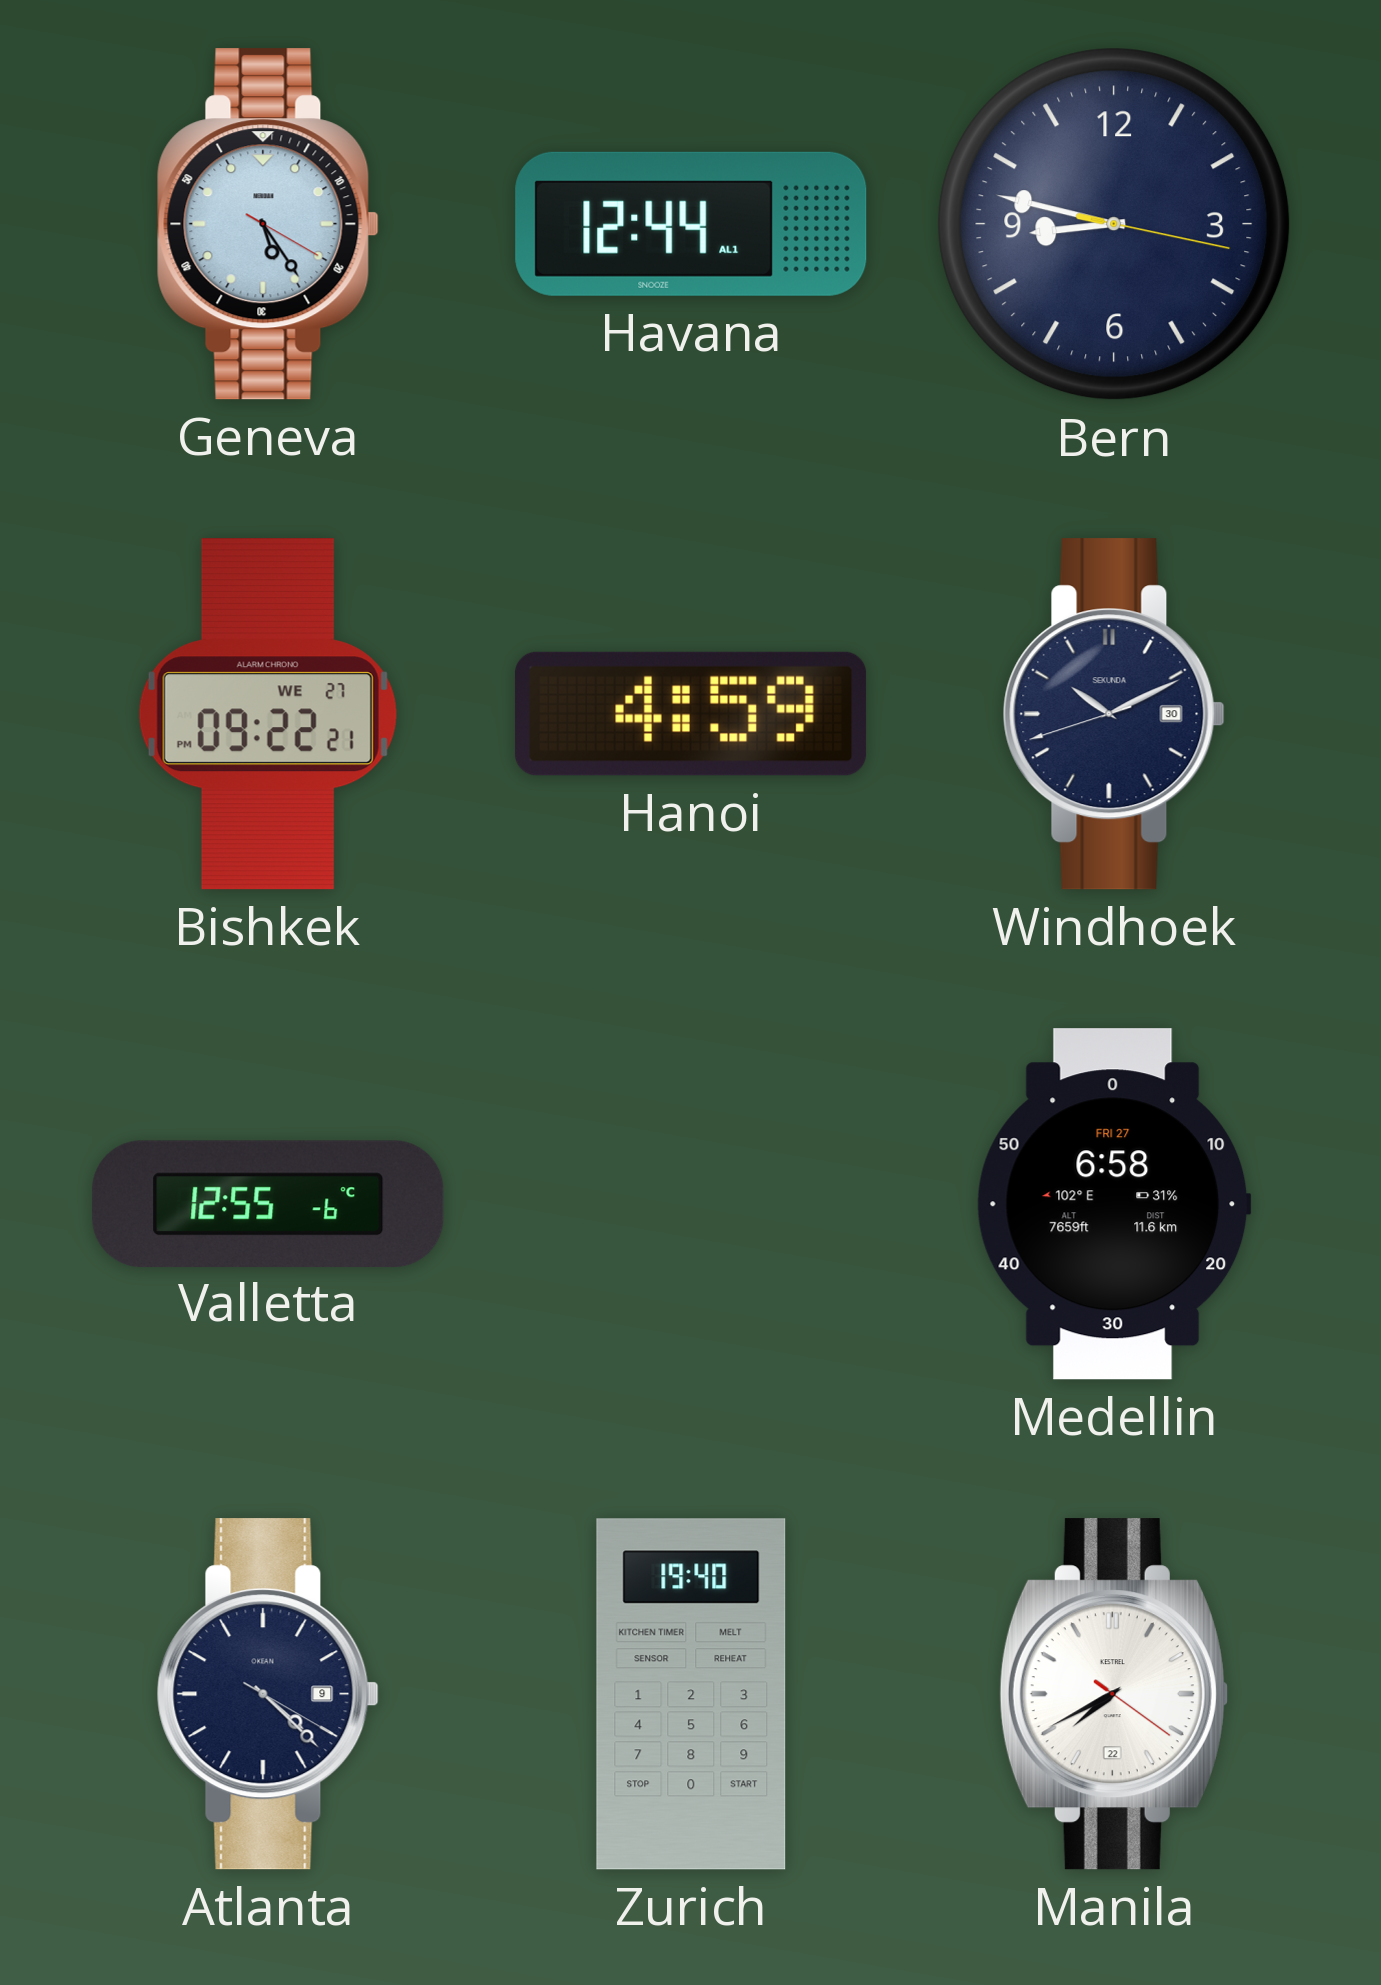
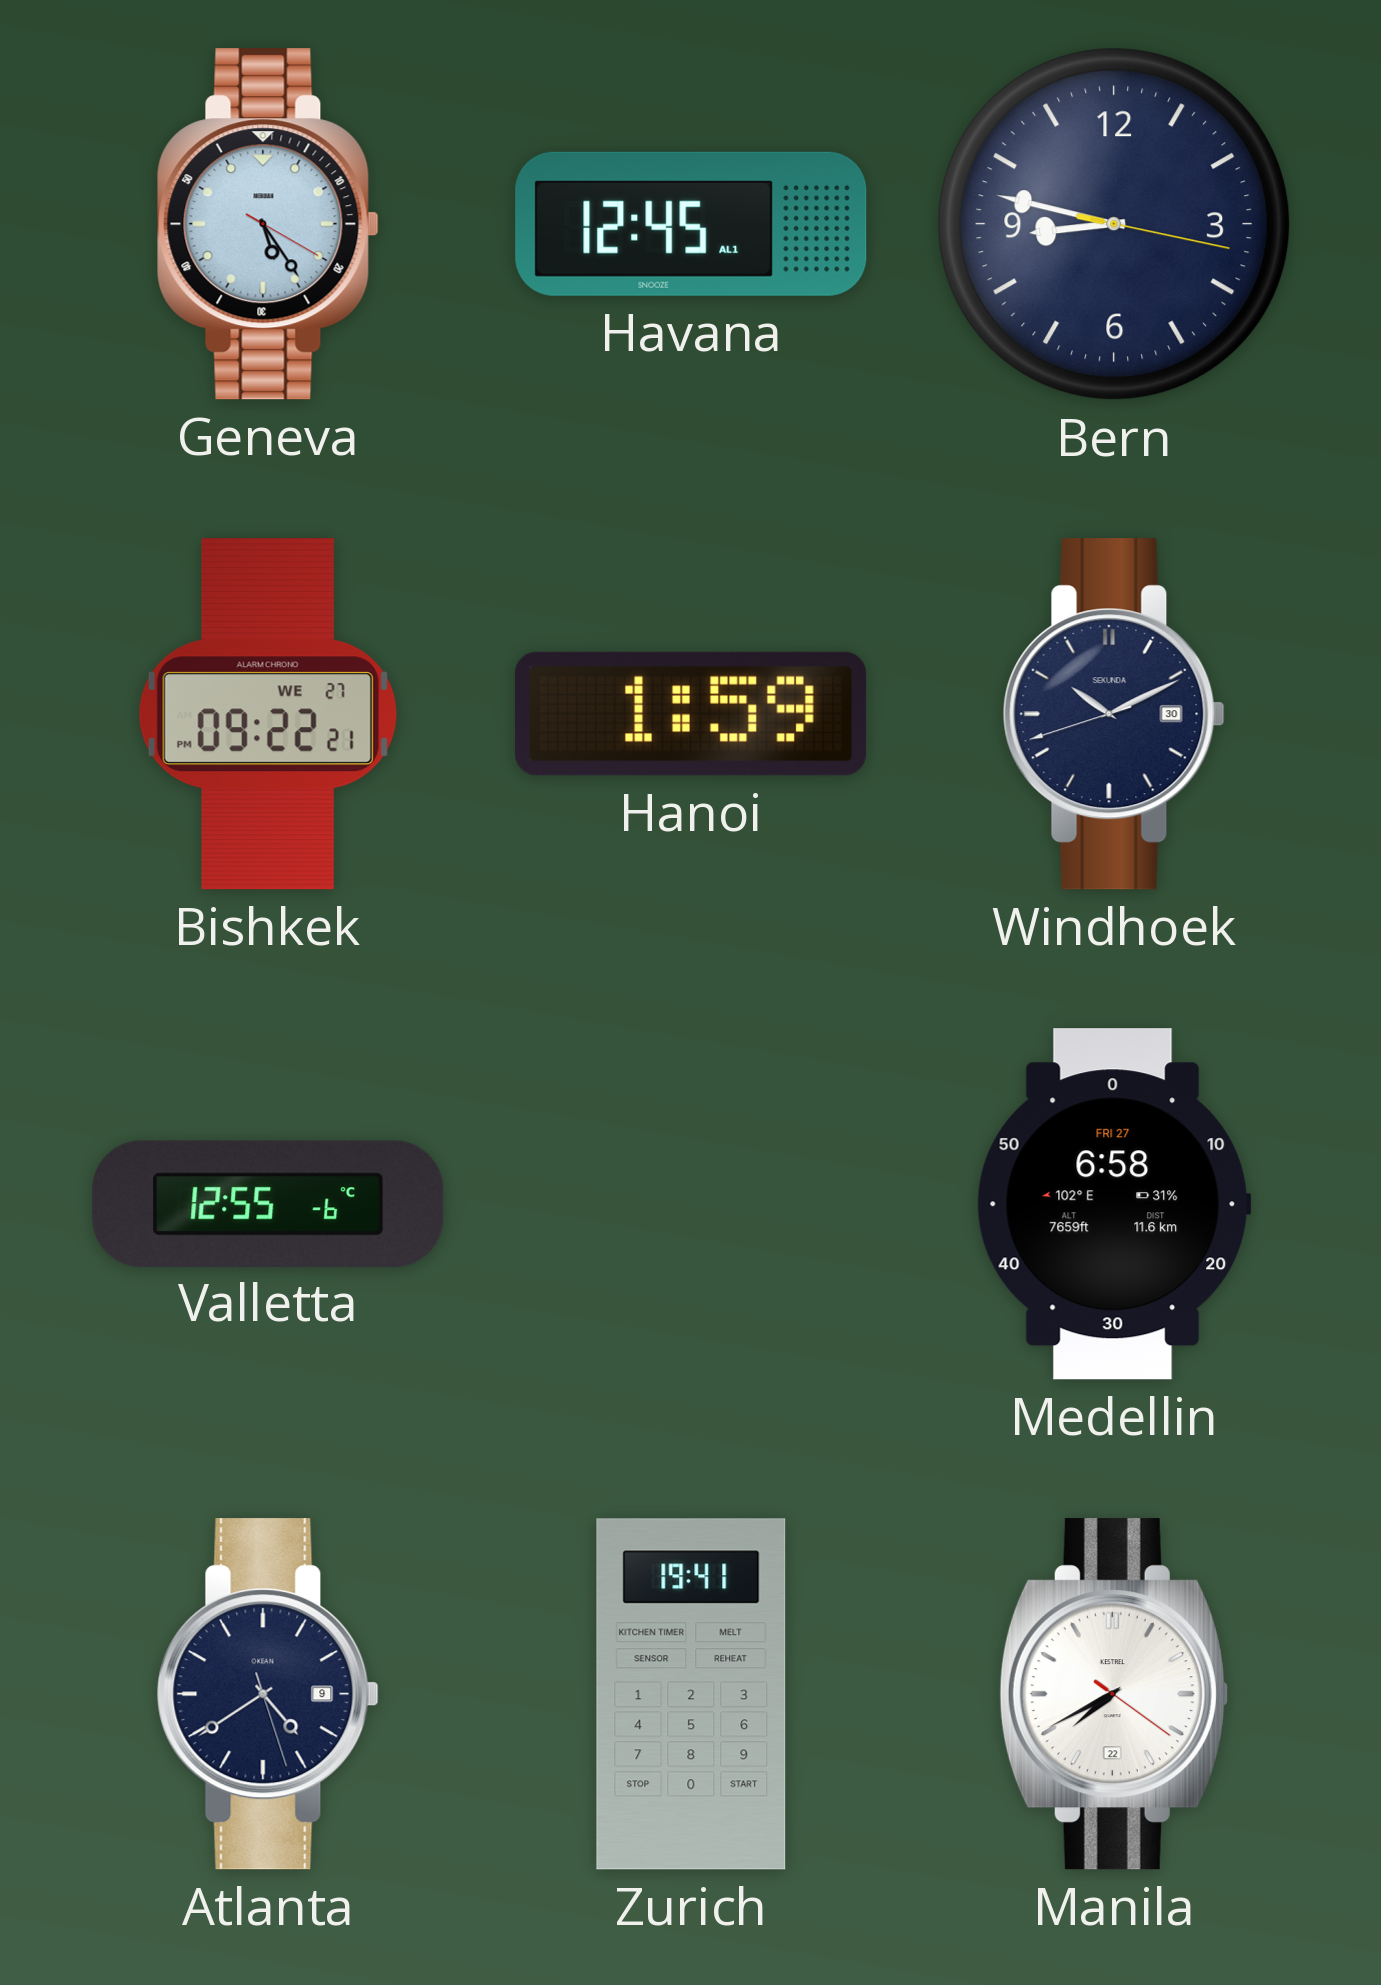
Havana: 12:44 -> 12:45 (691, 224)
Hanoi: 4:59 -> 1:59 (691, 714)
Atlanta: 4:22 -> 4:39 (268, 1694)
Zurich: 19:40 -> 19:41 (691, 1694)
